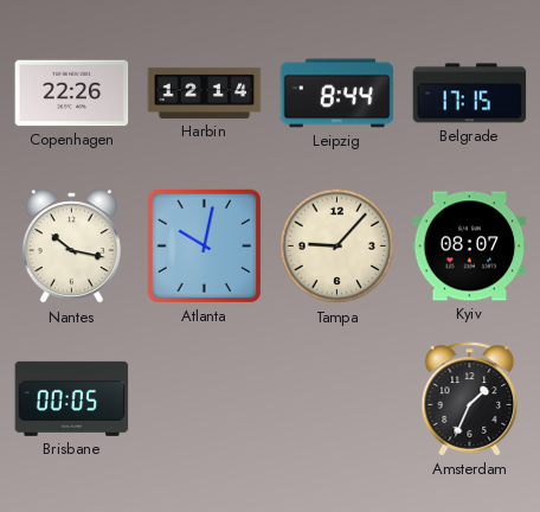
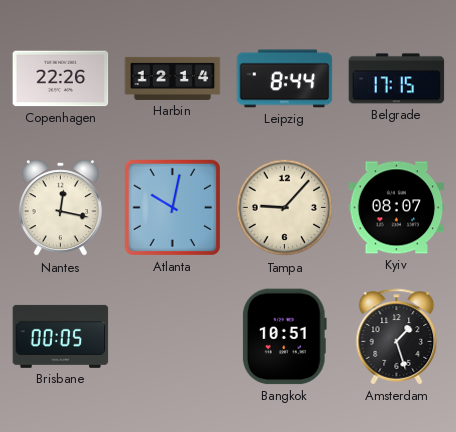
Nantes: 10:17 -> 12:17 (60, 208)
Bangkok: none -> 10:51 (284, 337)
Amsterdam: 1:34 -> 1:27 (397, 337)
